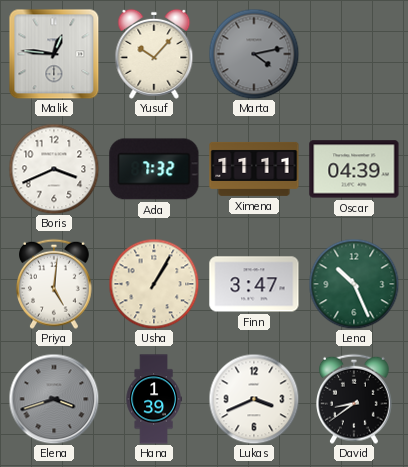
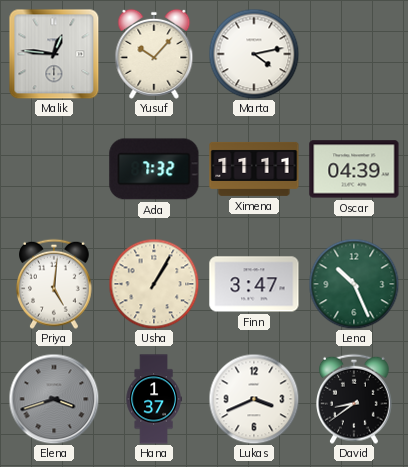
Marta dial: grey -> white (254, 54)
Boris: 3:41 -> none (54, 169)
Hana: 1:39 -> 1:37 (154, 399)
